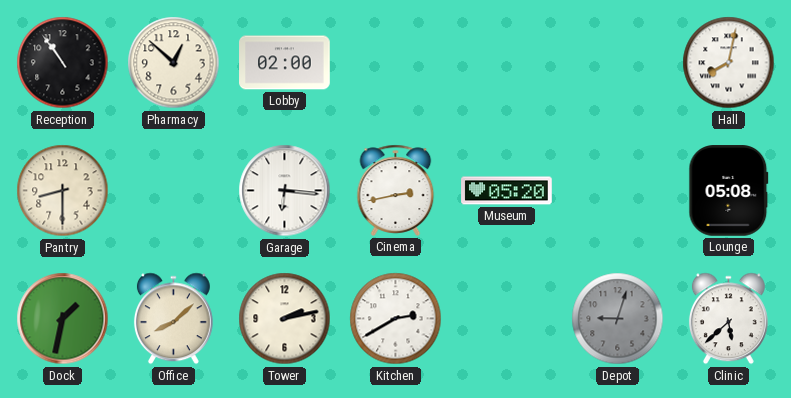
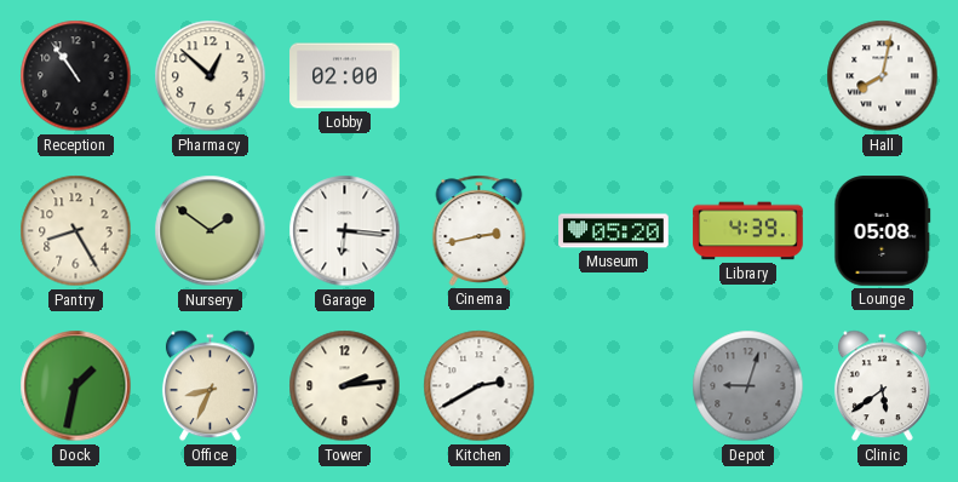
Pantry: 8:30 -> 8:25 (76, 231)
Nursery: none -> 1:51 (211, 231)
Library: none -> 4:39 (748, 231)
Office: 8:08 -> 8:34 (210, 386)
Tower: 2:13 -> 2:14 (345, 386)
Clinic: 5:38 -> 5:39 (882, 386)
